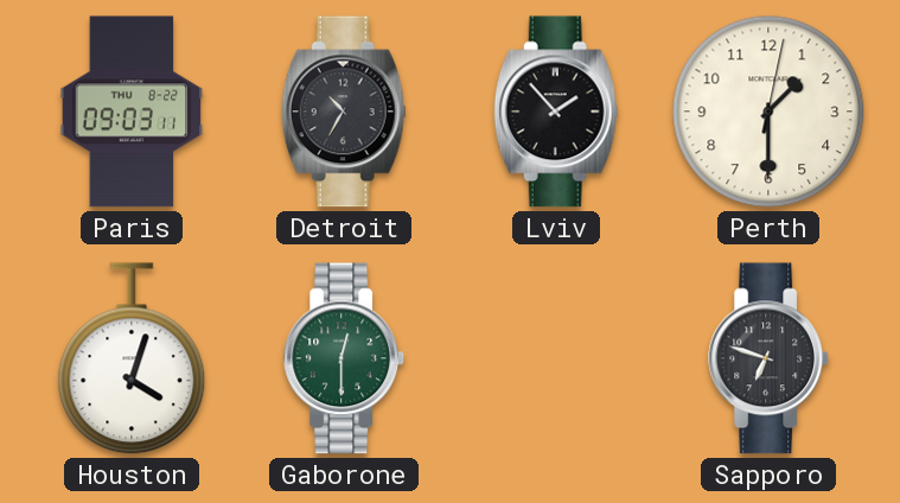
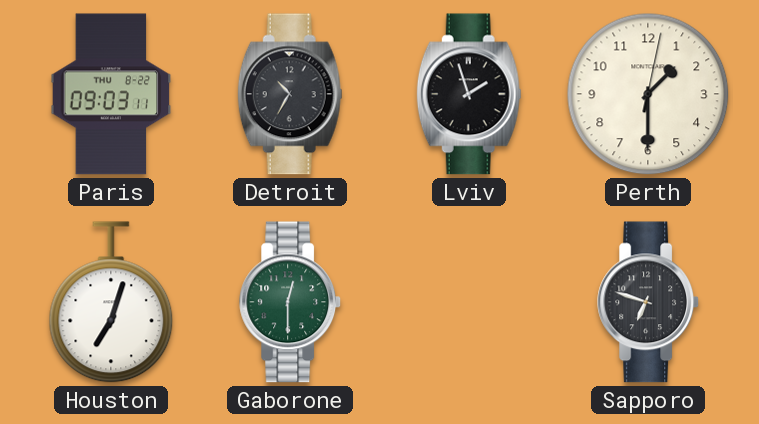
Lviv: 1:53 -> 1:57 (469, 94)
Houston: 4:03 -> 7:03 (111, 302)
